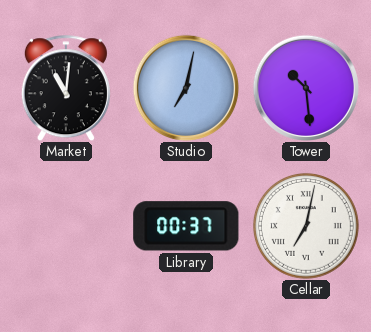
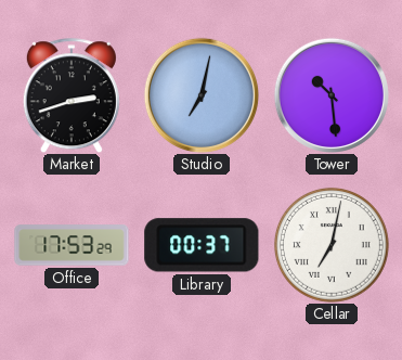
Market: 11:01 -> 2:42 (72, 95)
Office: none -> 17:53 (72, 245)
